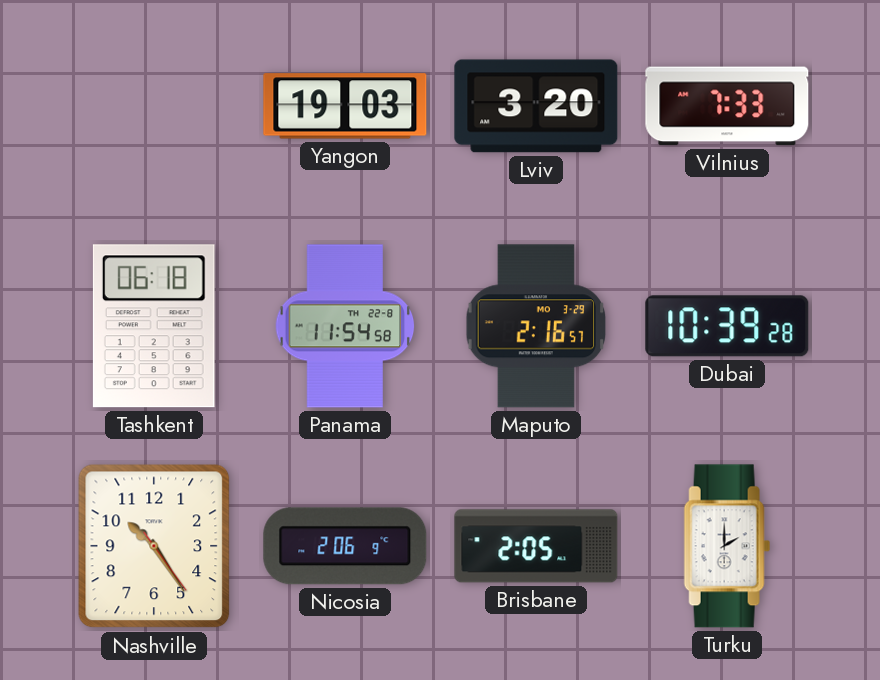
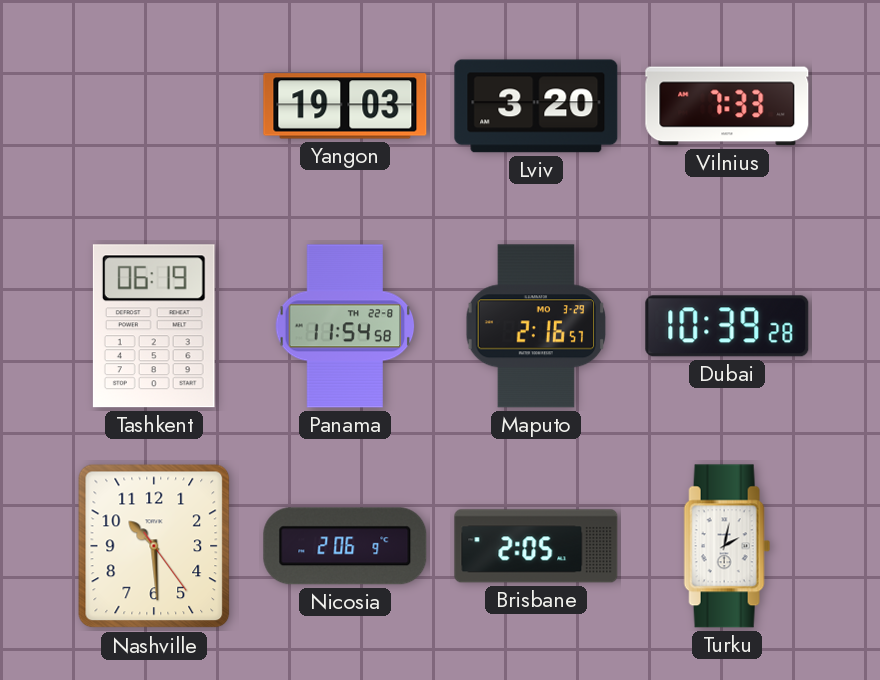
Tashkent: 06:18 -> 06:19 (154, 326)
Nashville: 10:24 -> 10:29 (154, 546)
Turku: 2:00 -> 2:02 (727, 546)
